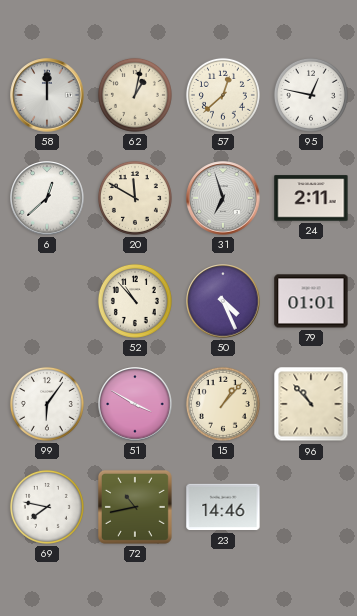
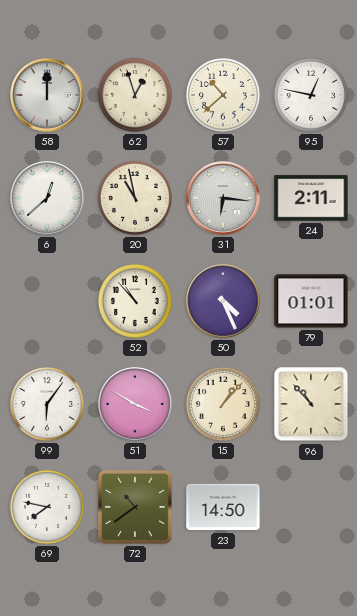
62: 1:02 -> 12:57 (135, 95)
57: 12:38 -> 10:38 (223, 95)
20: 11:50 -> 10:58 (135, 198)
31: 6:57 -> 6:16 (223, 198)
72: 10:43 -> 10:39 (135, 507)
23: 14:46 -> 14:50 (223, 507)
